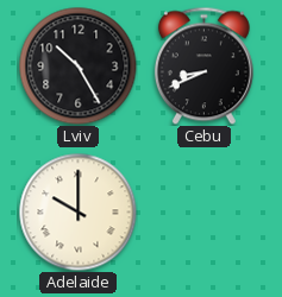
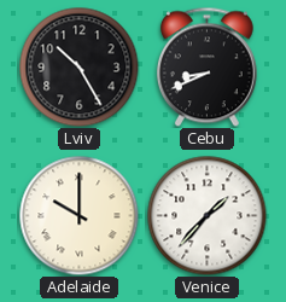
Venice: none -> 1:37 (208, 216)
